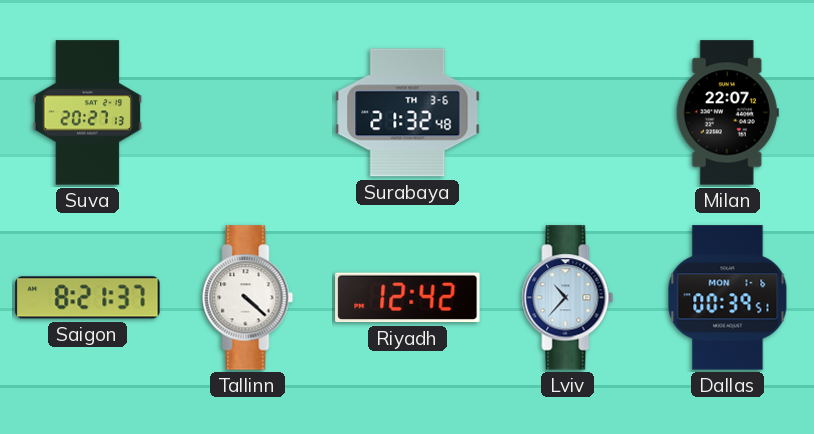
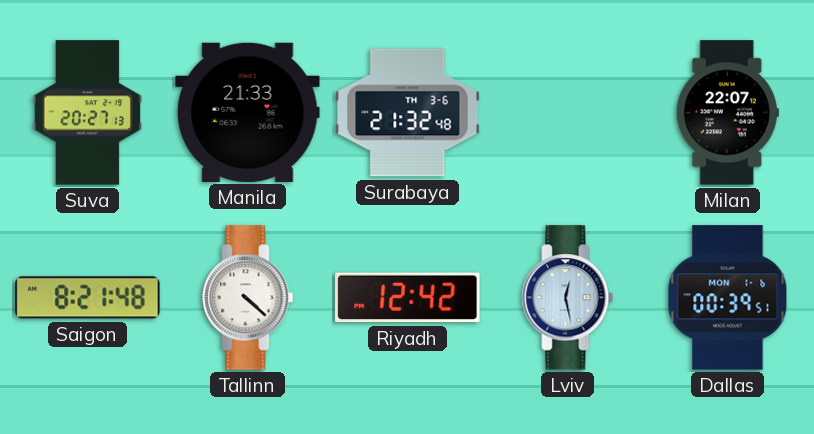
Manila: none -> 21:33 (248, 112)
Saigon: 8:21:37 -> 8:21:48 (88, 298)
Lviv: 10:37 -> 12:28 (568, 298)
